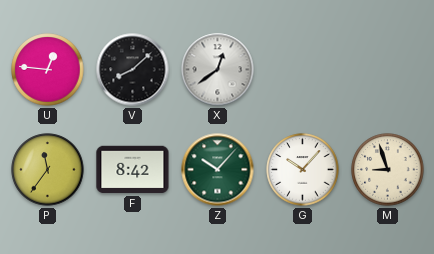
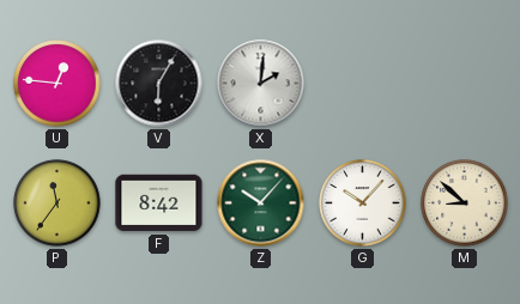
V: 8:08 -> 6:05 (159, 84)
X: 12:39 -> 2:01 (261, 84)
M: 8:57 -> 8:52 (465, 203)
